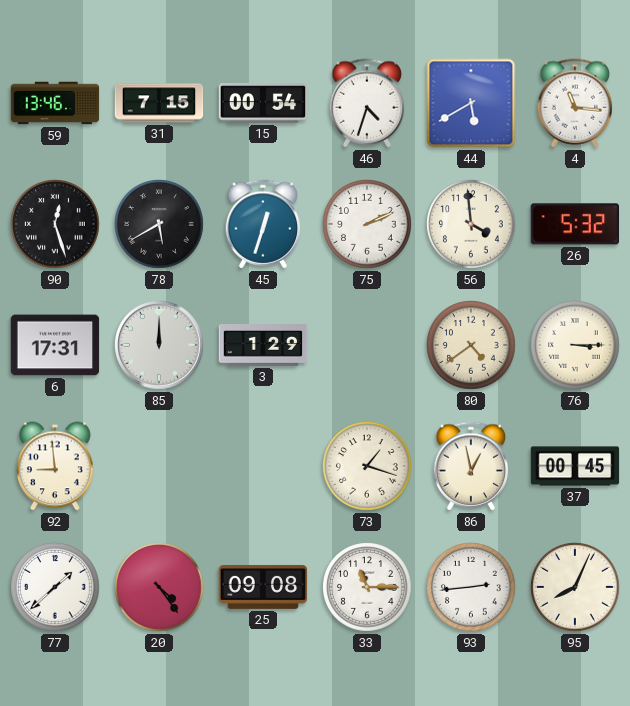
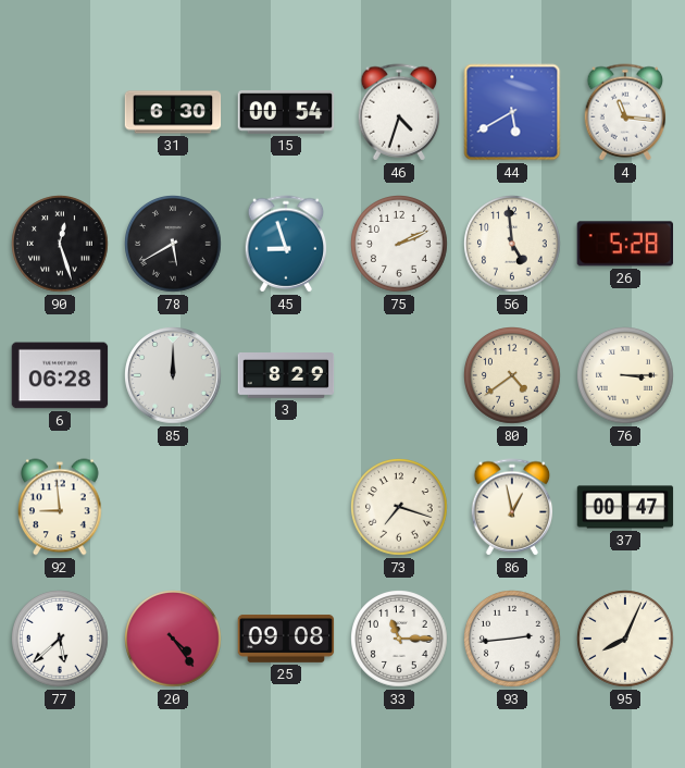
59: 13:46 -> none (55, 103)
31: 7:15 -> 6:30 (173, 112)
45: 12:33 -> 8:57 (286, 244)
56: 3:59 -> 4:59 (513, 245)
26: 5:32 -> 5:28 (624, 244)
6: 17:31 -> 06:28 (60, 375)
3: 1:29 -> 8:29 (286, 376)
73: 1:18 -> 7:18 (400, 508)
37: 00:45 -> 00:47 (625, 507)
77: 1:38 -> 5:38 (61, 640)
